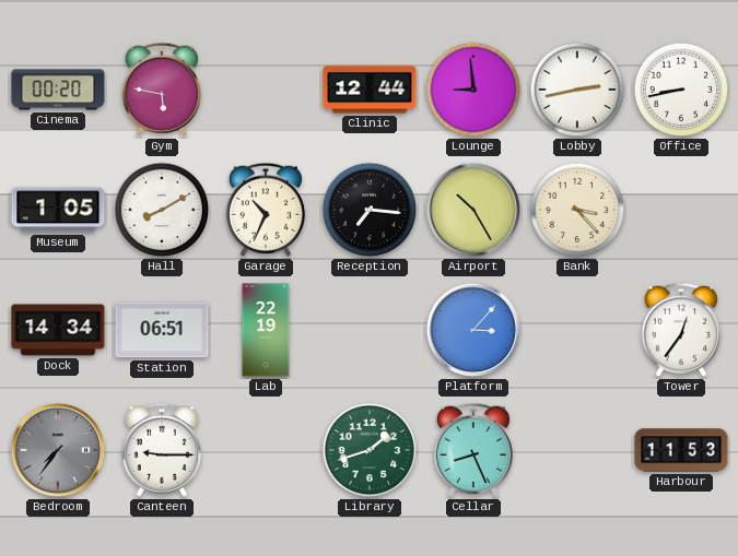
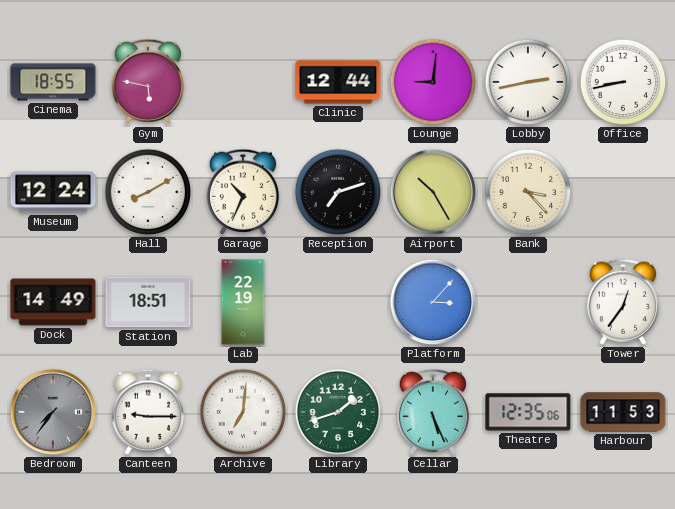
Cinema: 00:20 -> 18:55 (53, 82)
Lounge: 8:59 -> 9:01 (433, 82)
Museum: 1:05 -> 12:24 (53, 192)
Reception: 7:16 -> 7:12 (338, 192)
Dock: 14:34 -> 14:49 (53, 302)
Station: 06:51 -> 18:51 (148, 302)
Archive: none -> 7:01 (243, 412)
Cellar: 8:26 -> 5:26 (432, 412)
Theatre: none -> 12:35 (528, 412)
